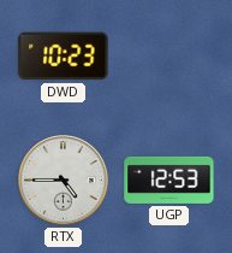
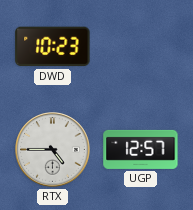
UGP: 12:53 -> 12:57 (141, 149)
